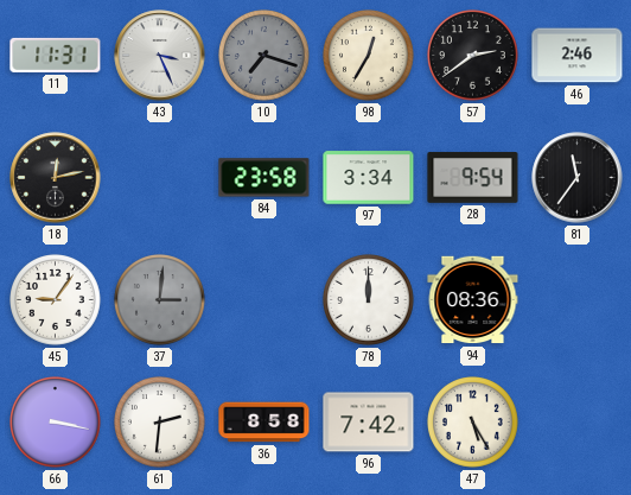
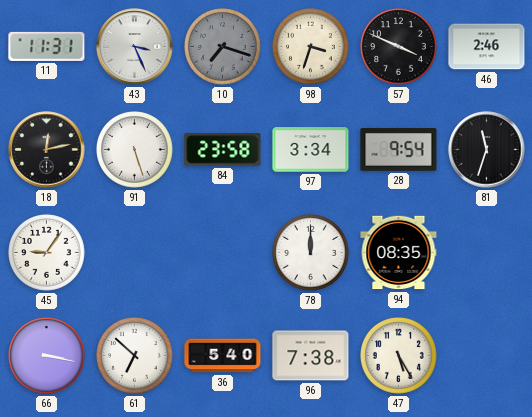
98: 12:35 -> 3:33 (311, 47)
57: 2:39 -> 3:49 (399, 47)
91: none -> 5:27 (135, 150)
81: 11:36 -> 11:33 (487, 150)
37: 3:01 -> none (160, 300)
94: 08:36 -> 08:35 (399, 253)
61: 2:31 -> 6:52 (135, 356)
36: 8:58 -> 5:40 (223, 356)
96: 7:42 -> 7:38 (311, 356)
